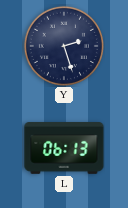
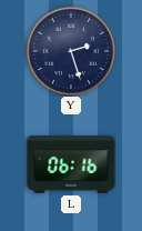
L: 06:13 -> 06:16 (71, 164)
